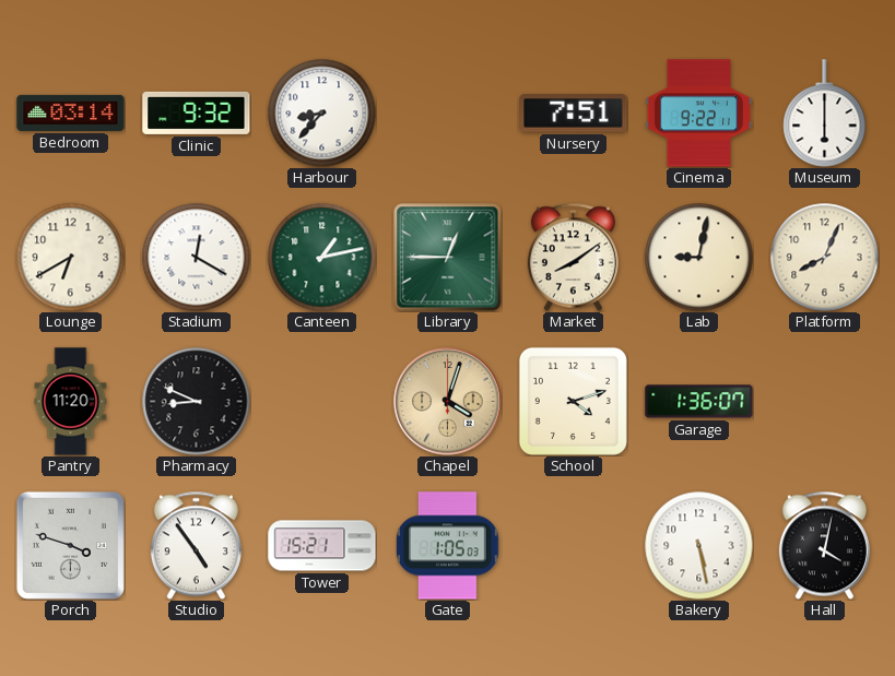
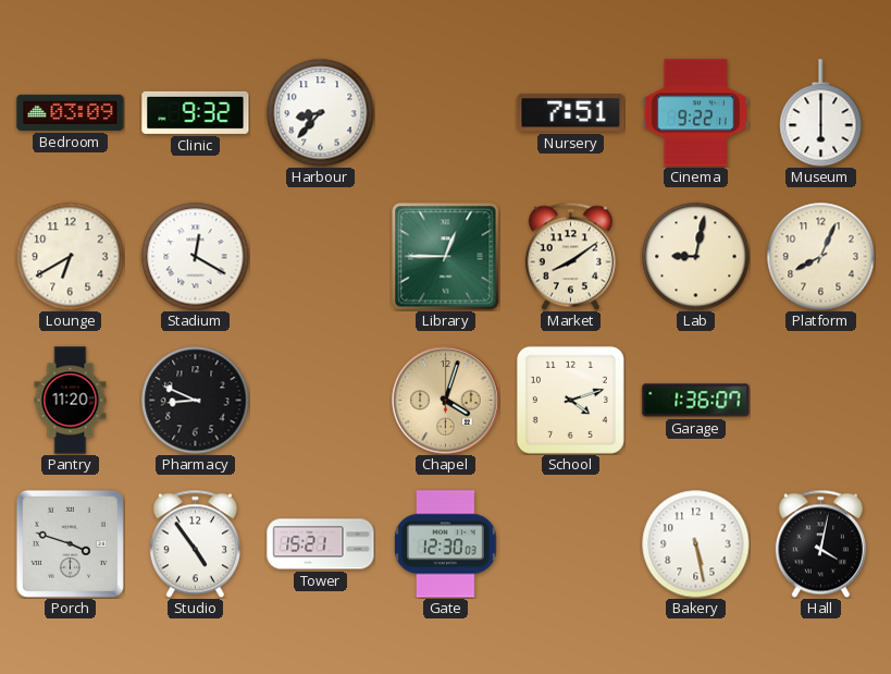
Bedroom: 03:14 -> 03:09 (71, 112)
Canteen: 1:13 -> none (322, 258)
Gate: 1:05 -> 12:30 (446, 544)
